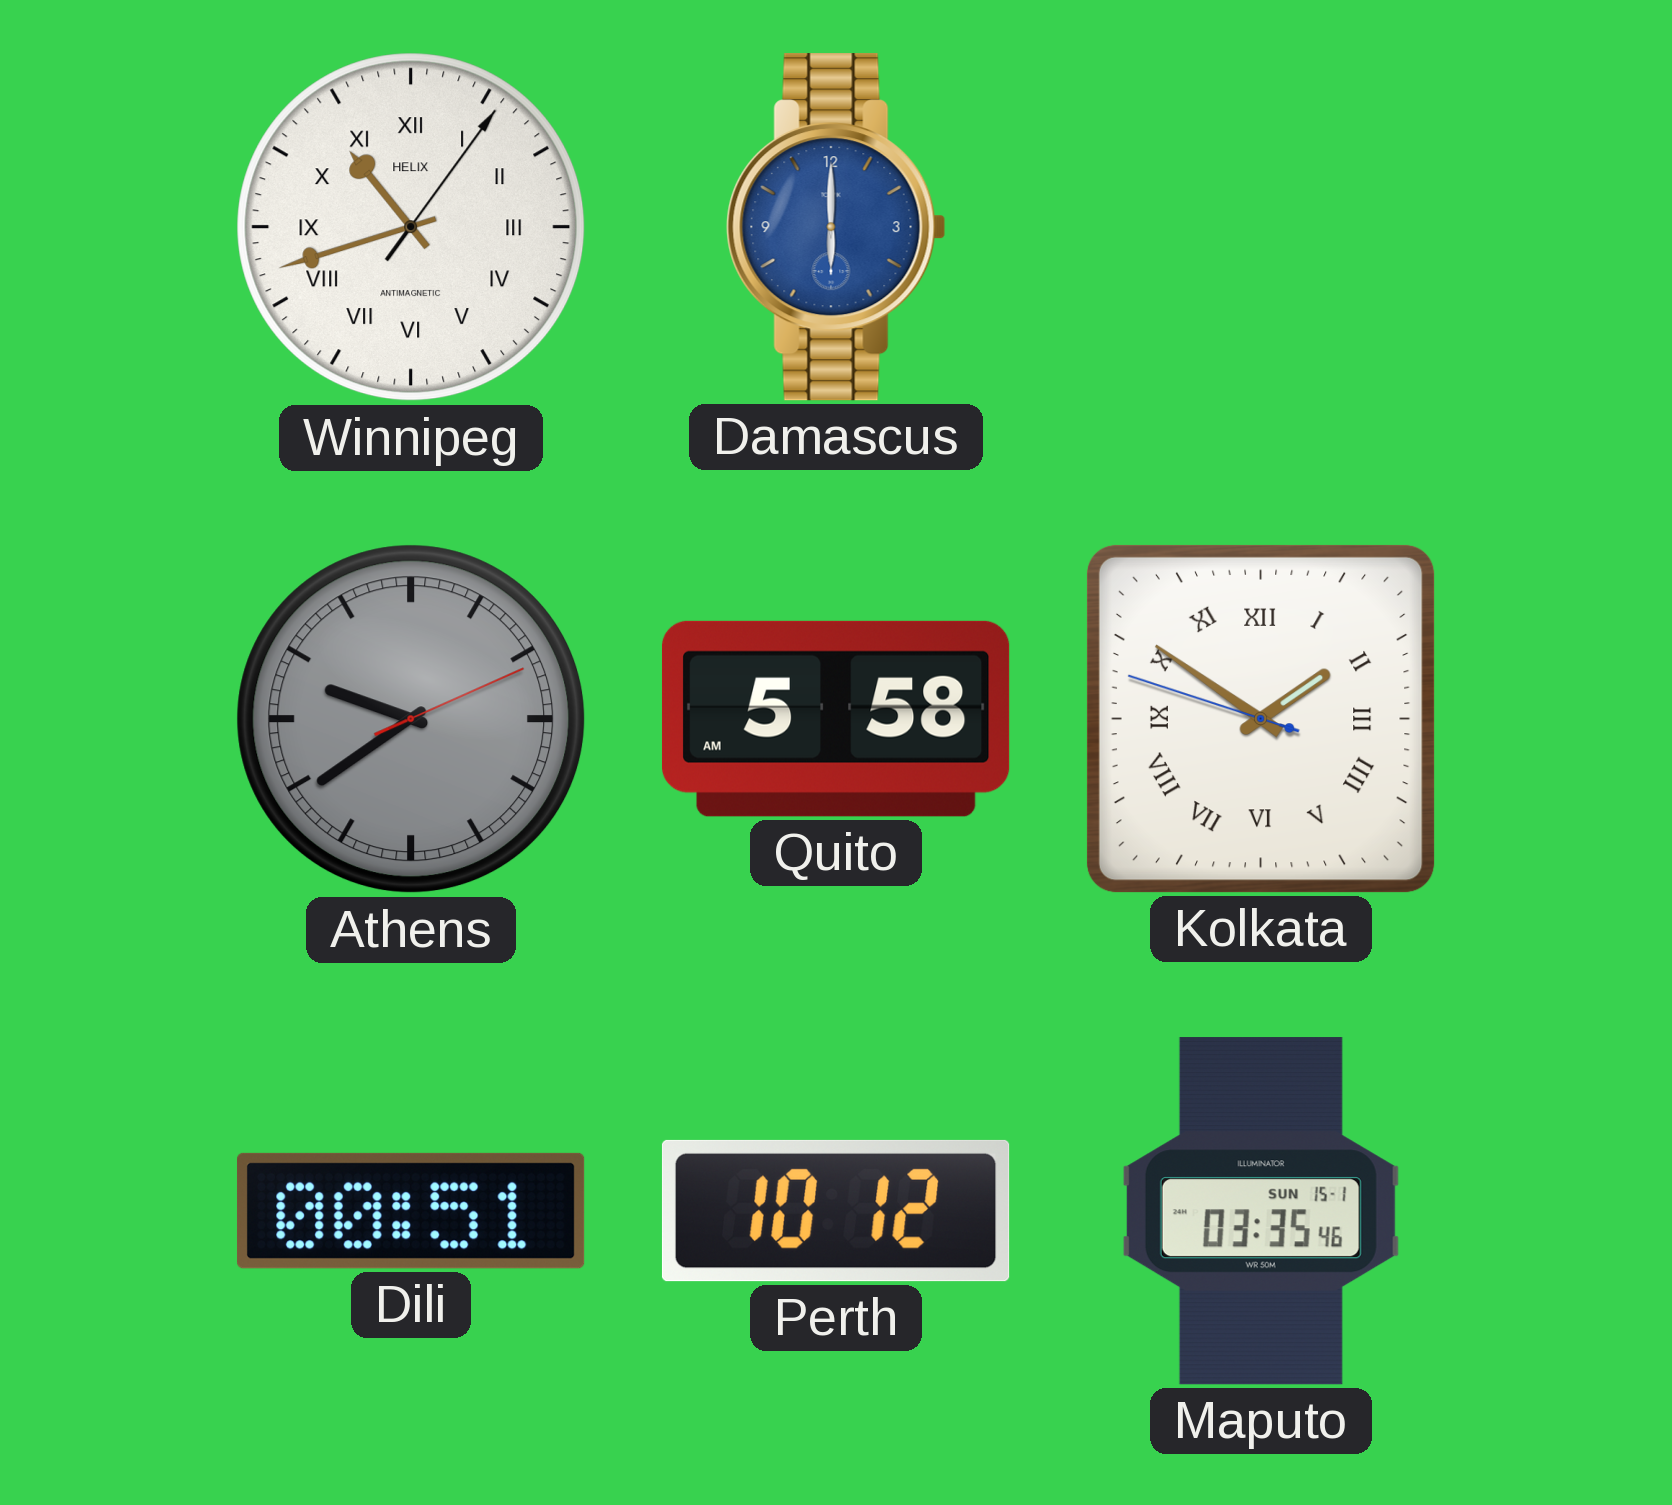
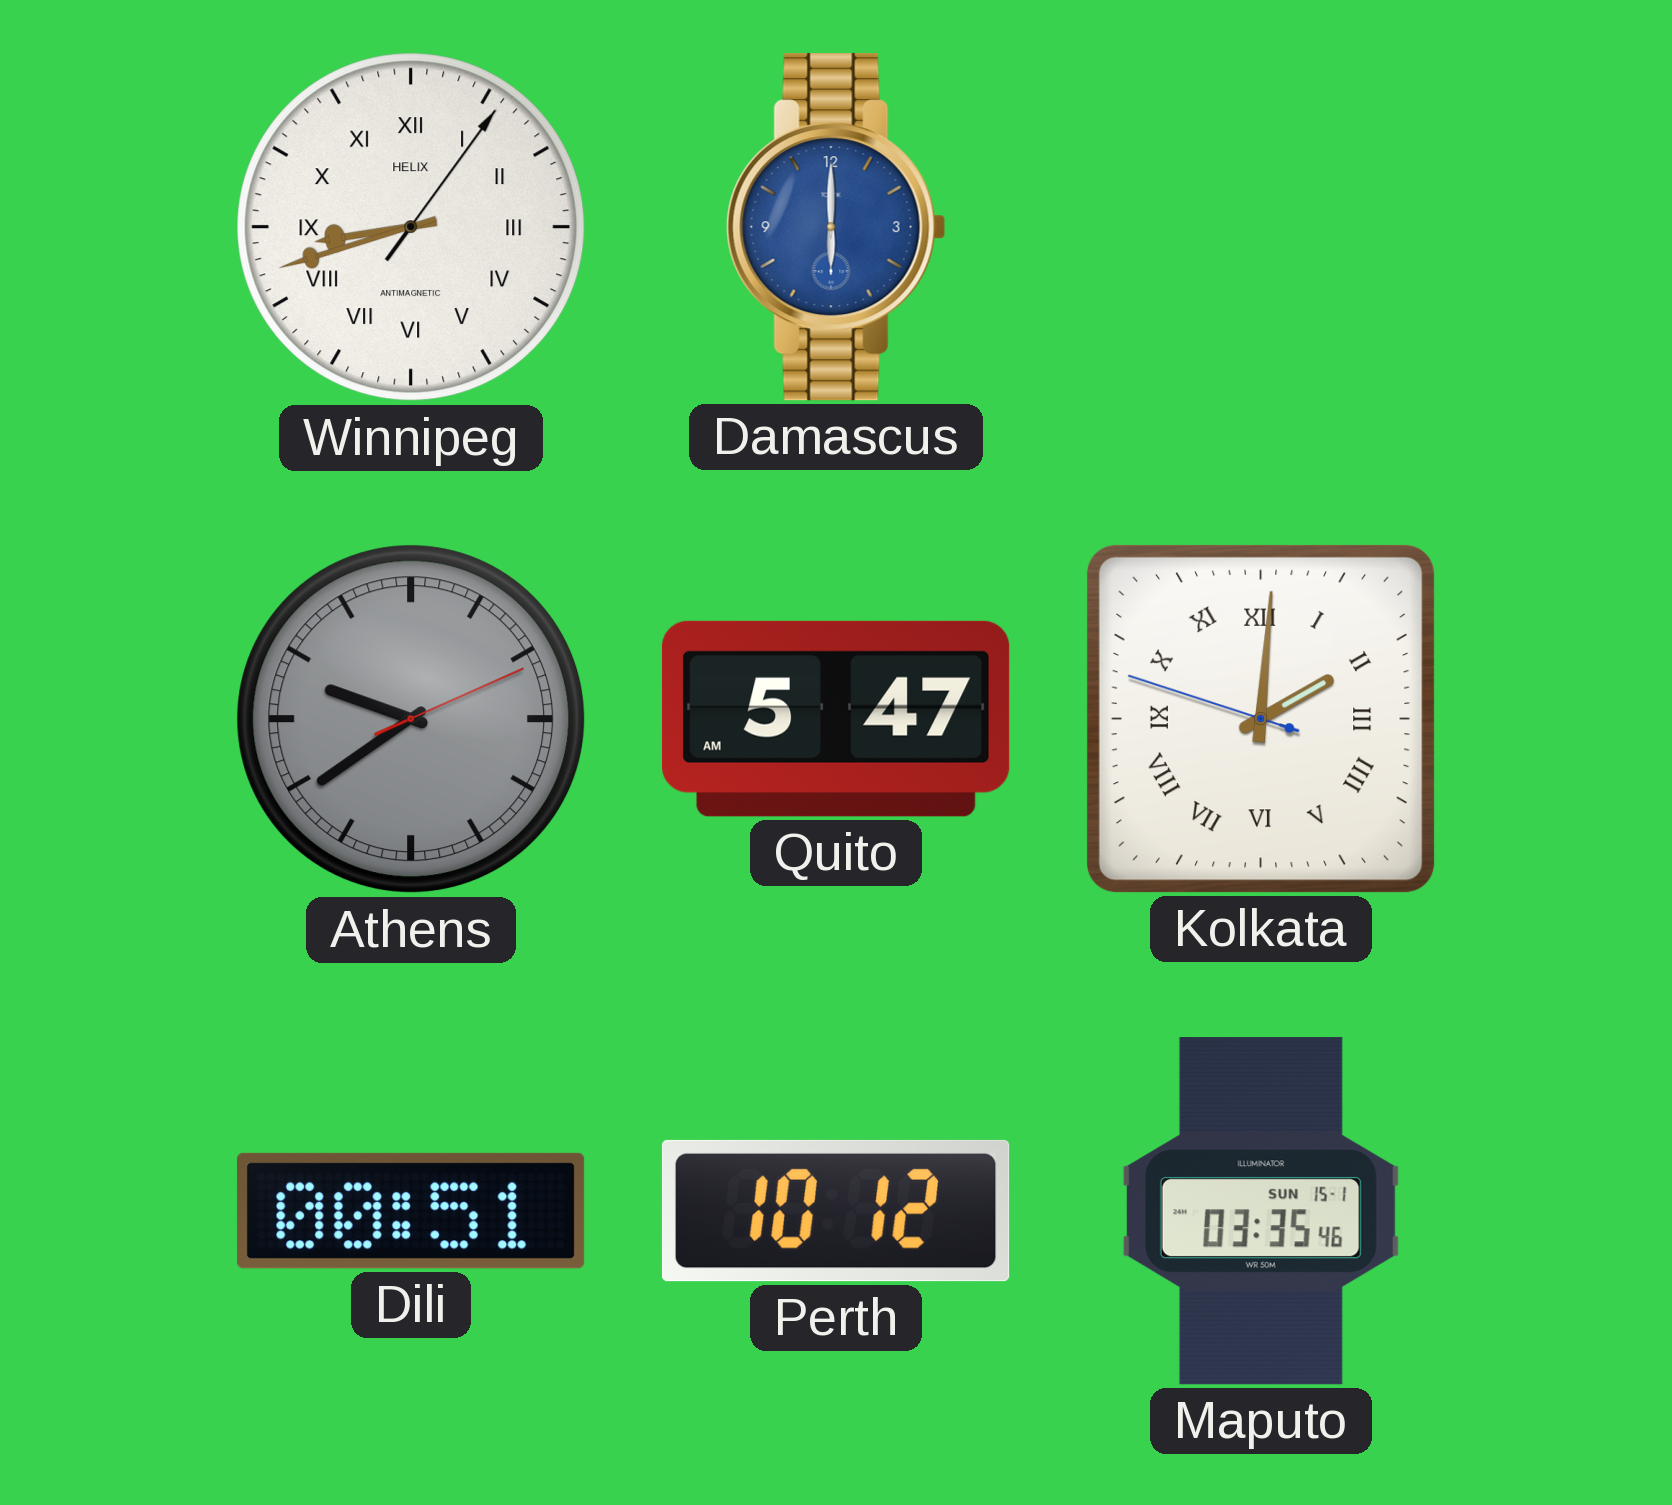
Winnipeg: 10:42 -> 8:42 (411, 227)
Quito: 5:58 -> 5:47 (836, 719)
Kolkata: 1:50 -> 2:00 (1261, 719)
